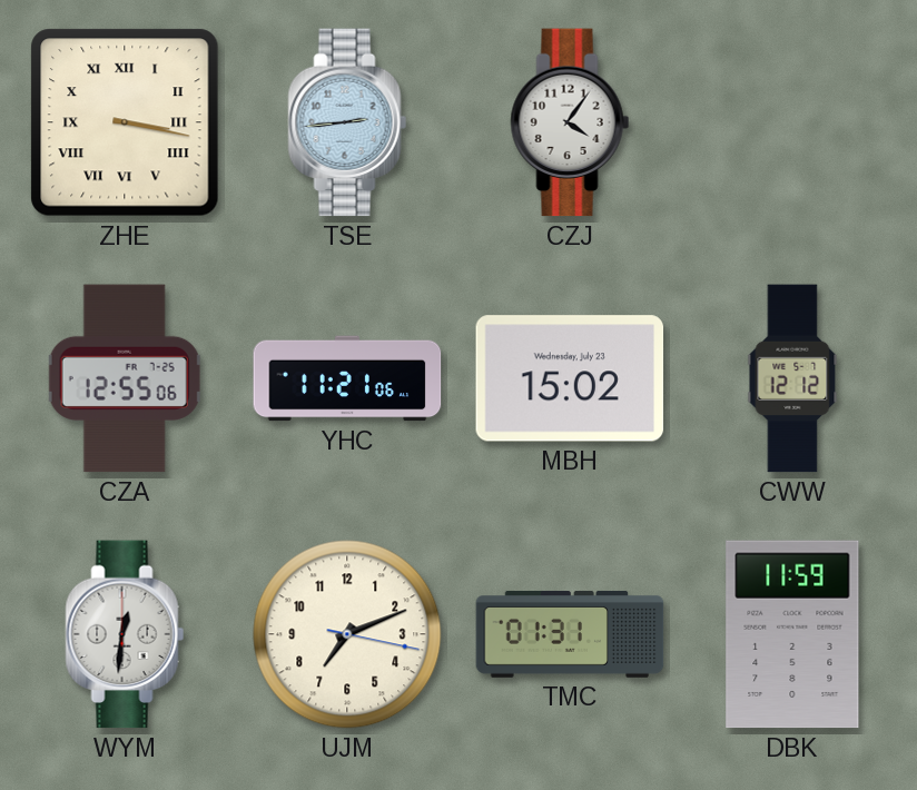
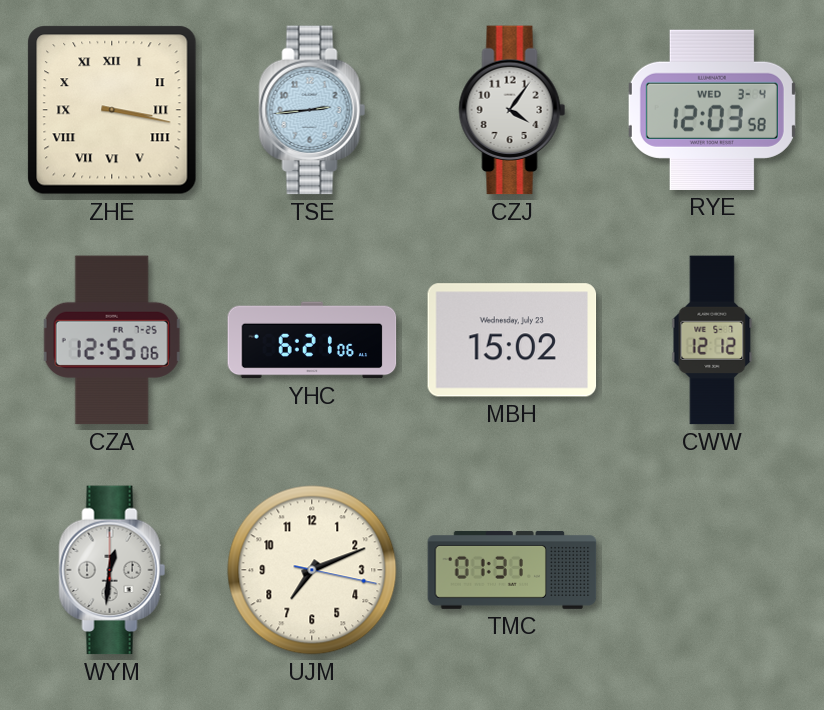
RYE: none -> 12:03 (712, 110)
YHC: 11:21 -> 6:21 (312, 340)
DBK: 11:59 -> none (792, 634)
